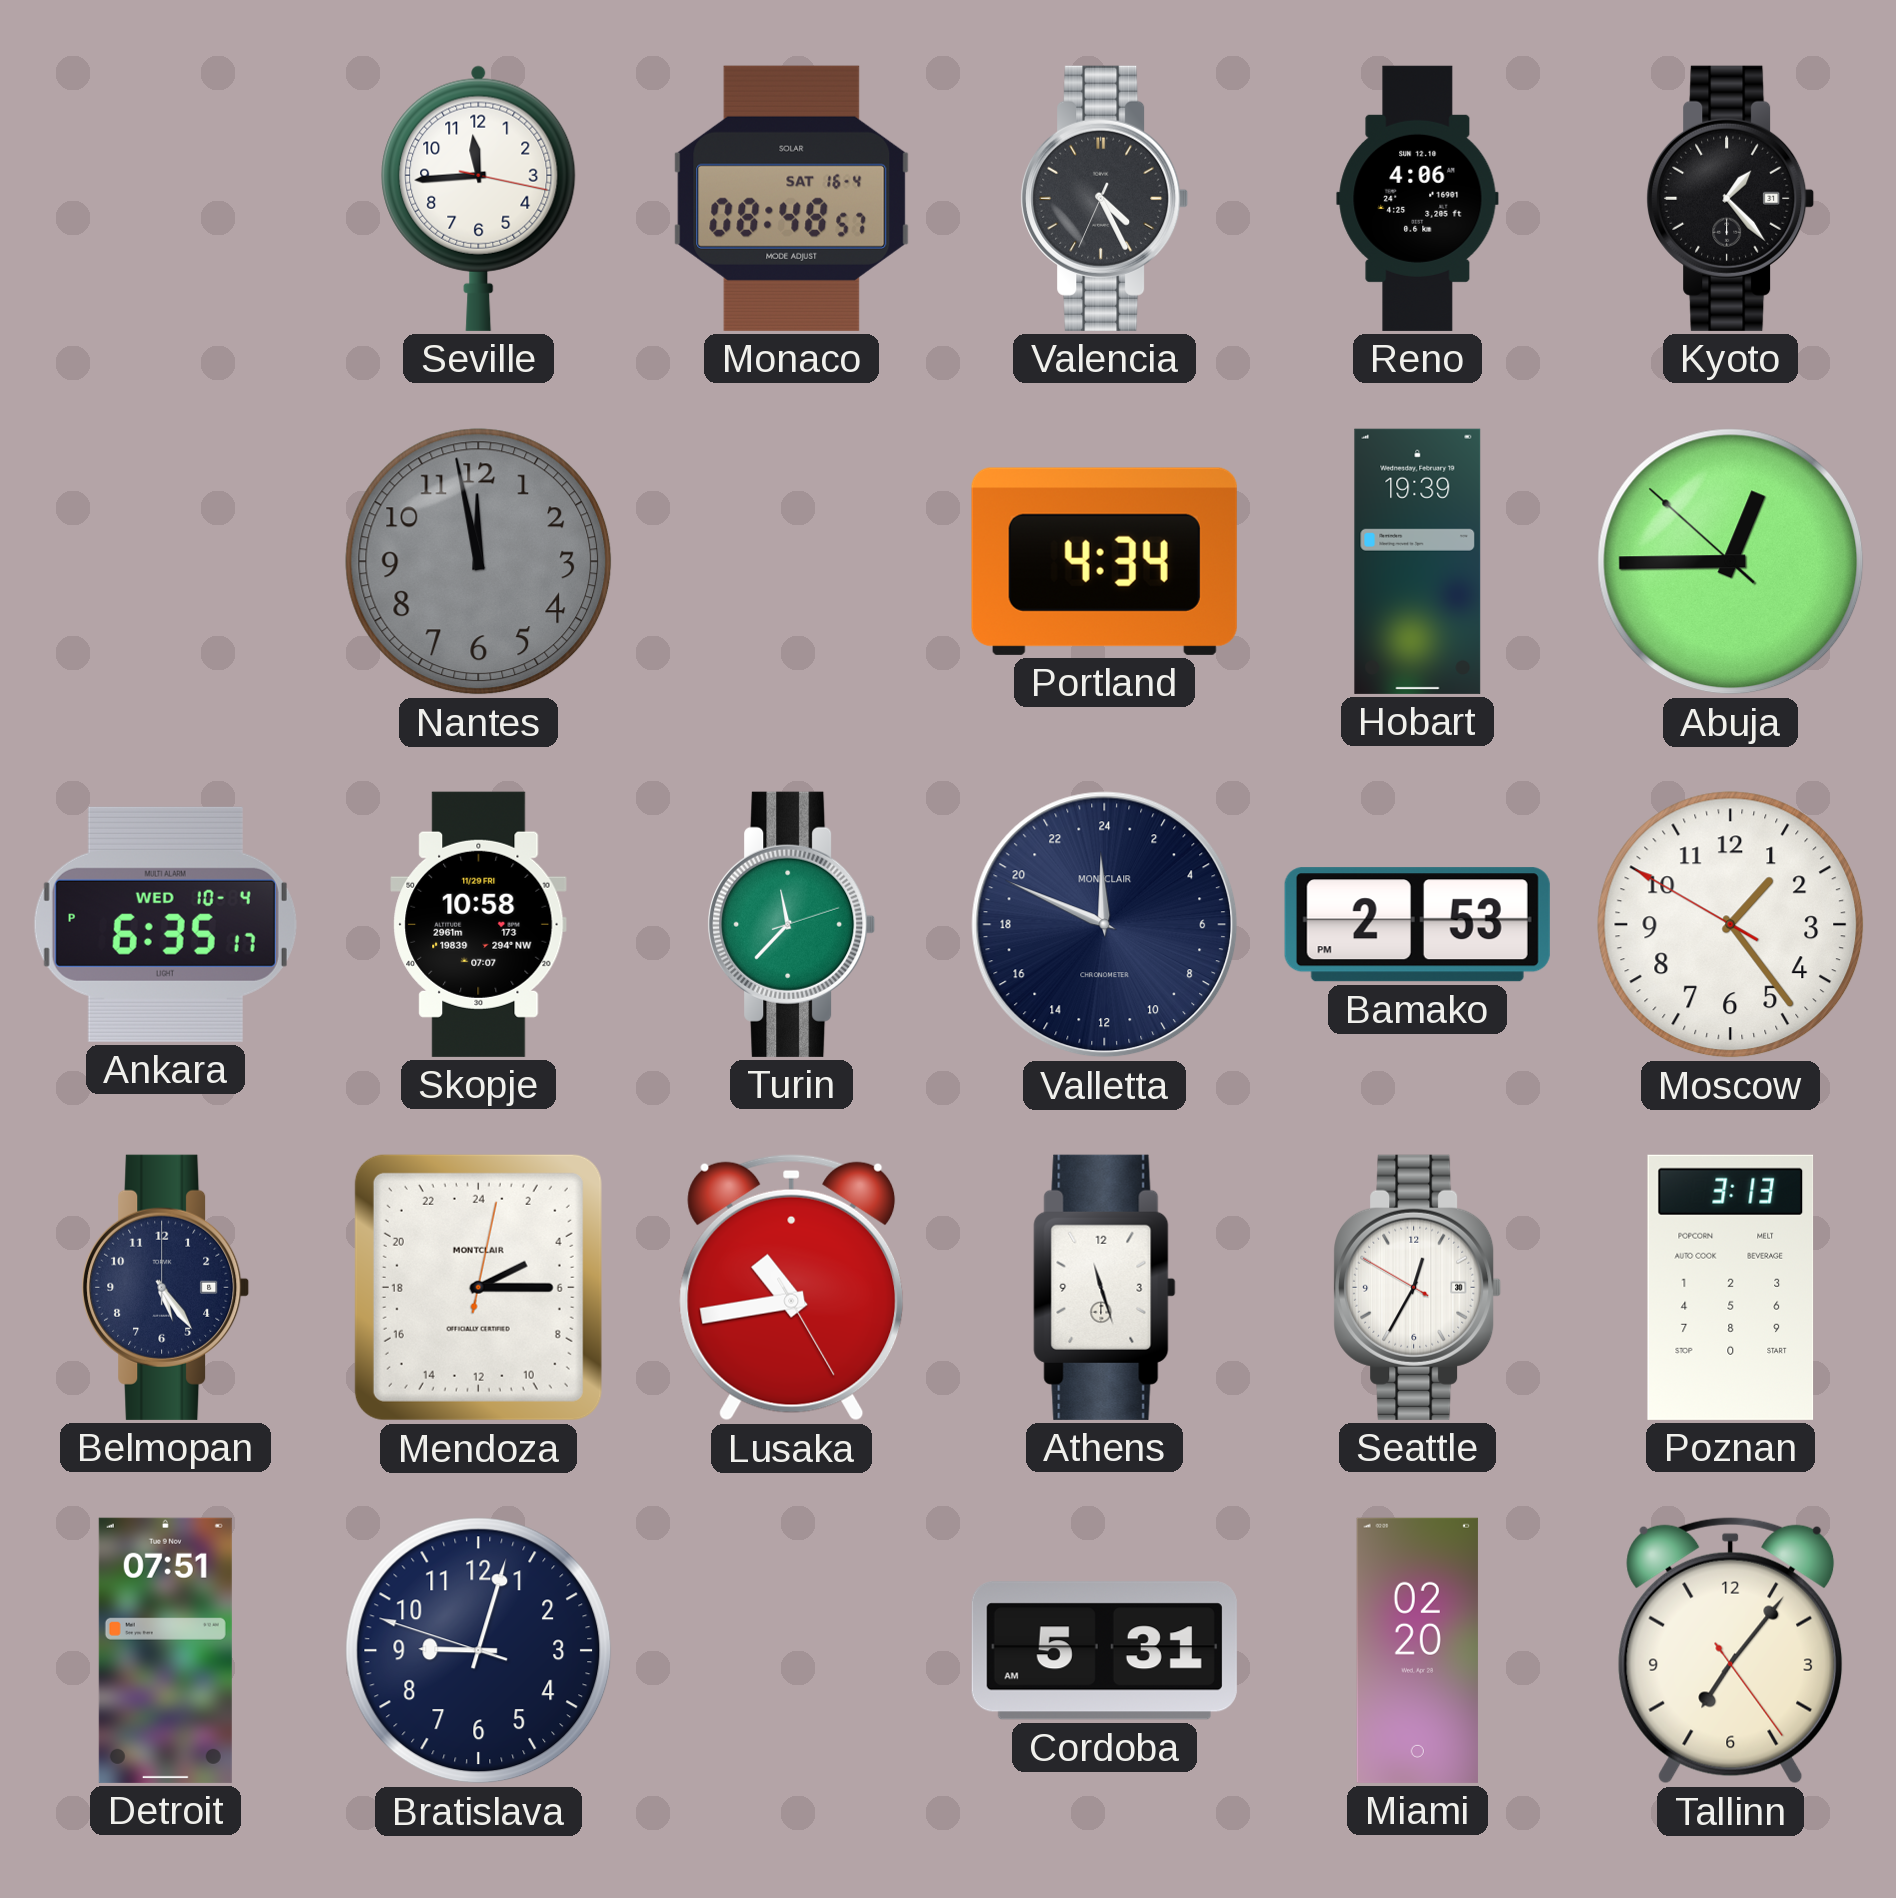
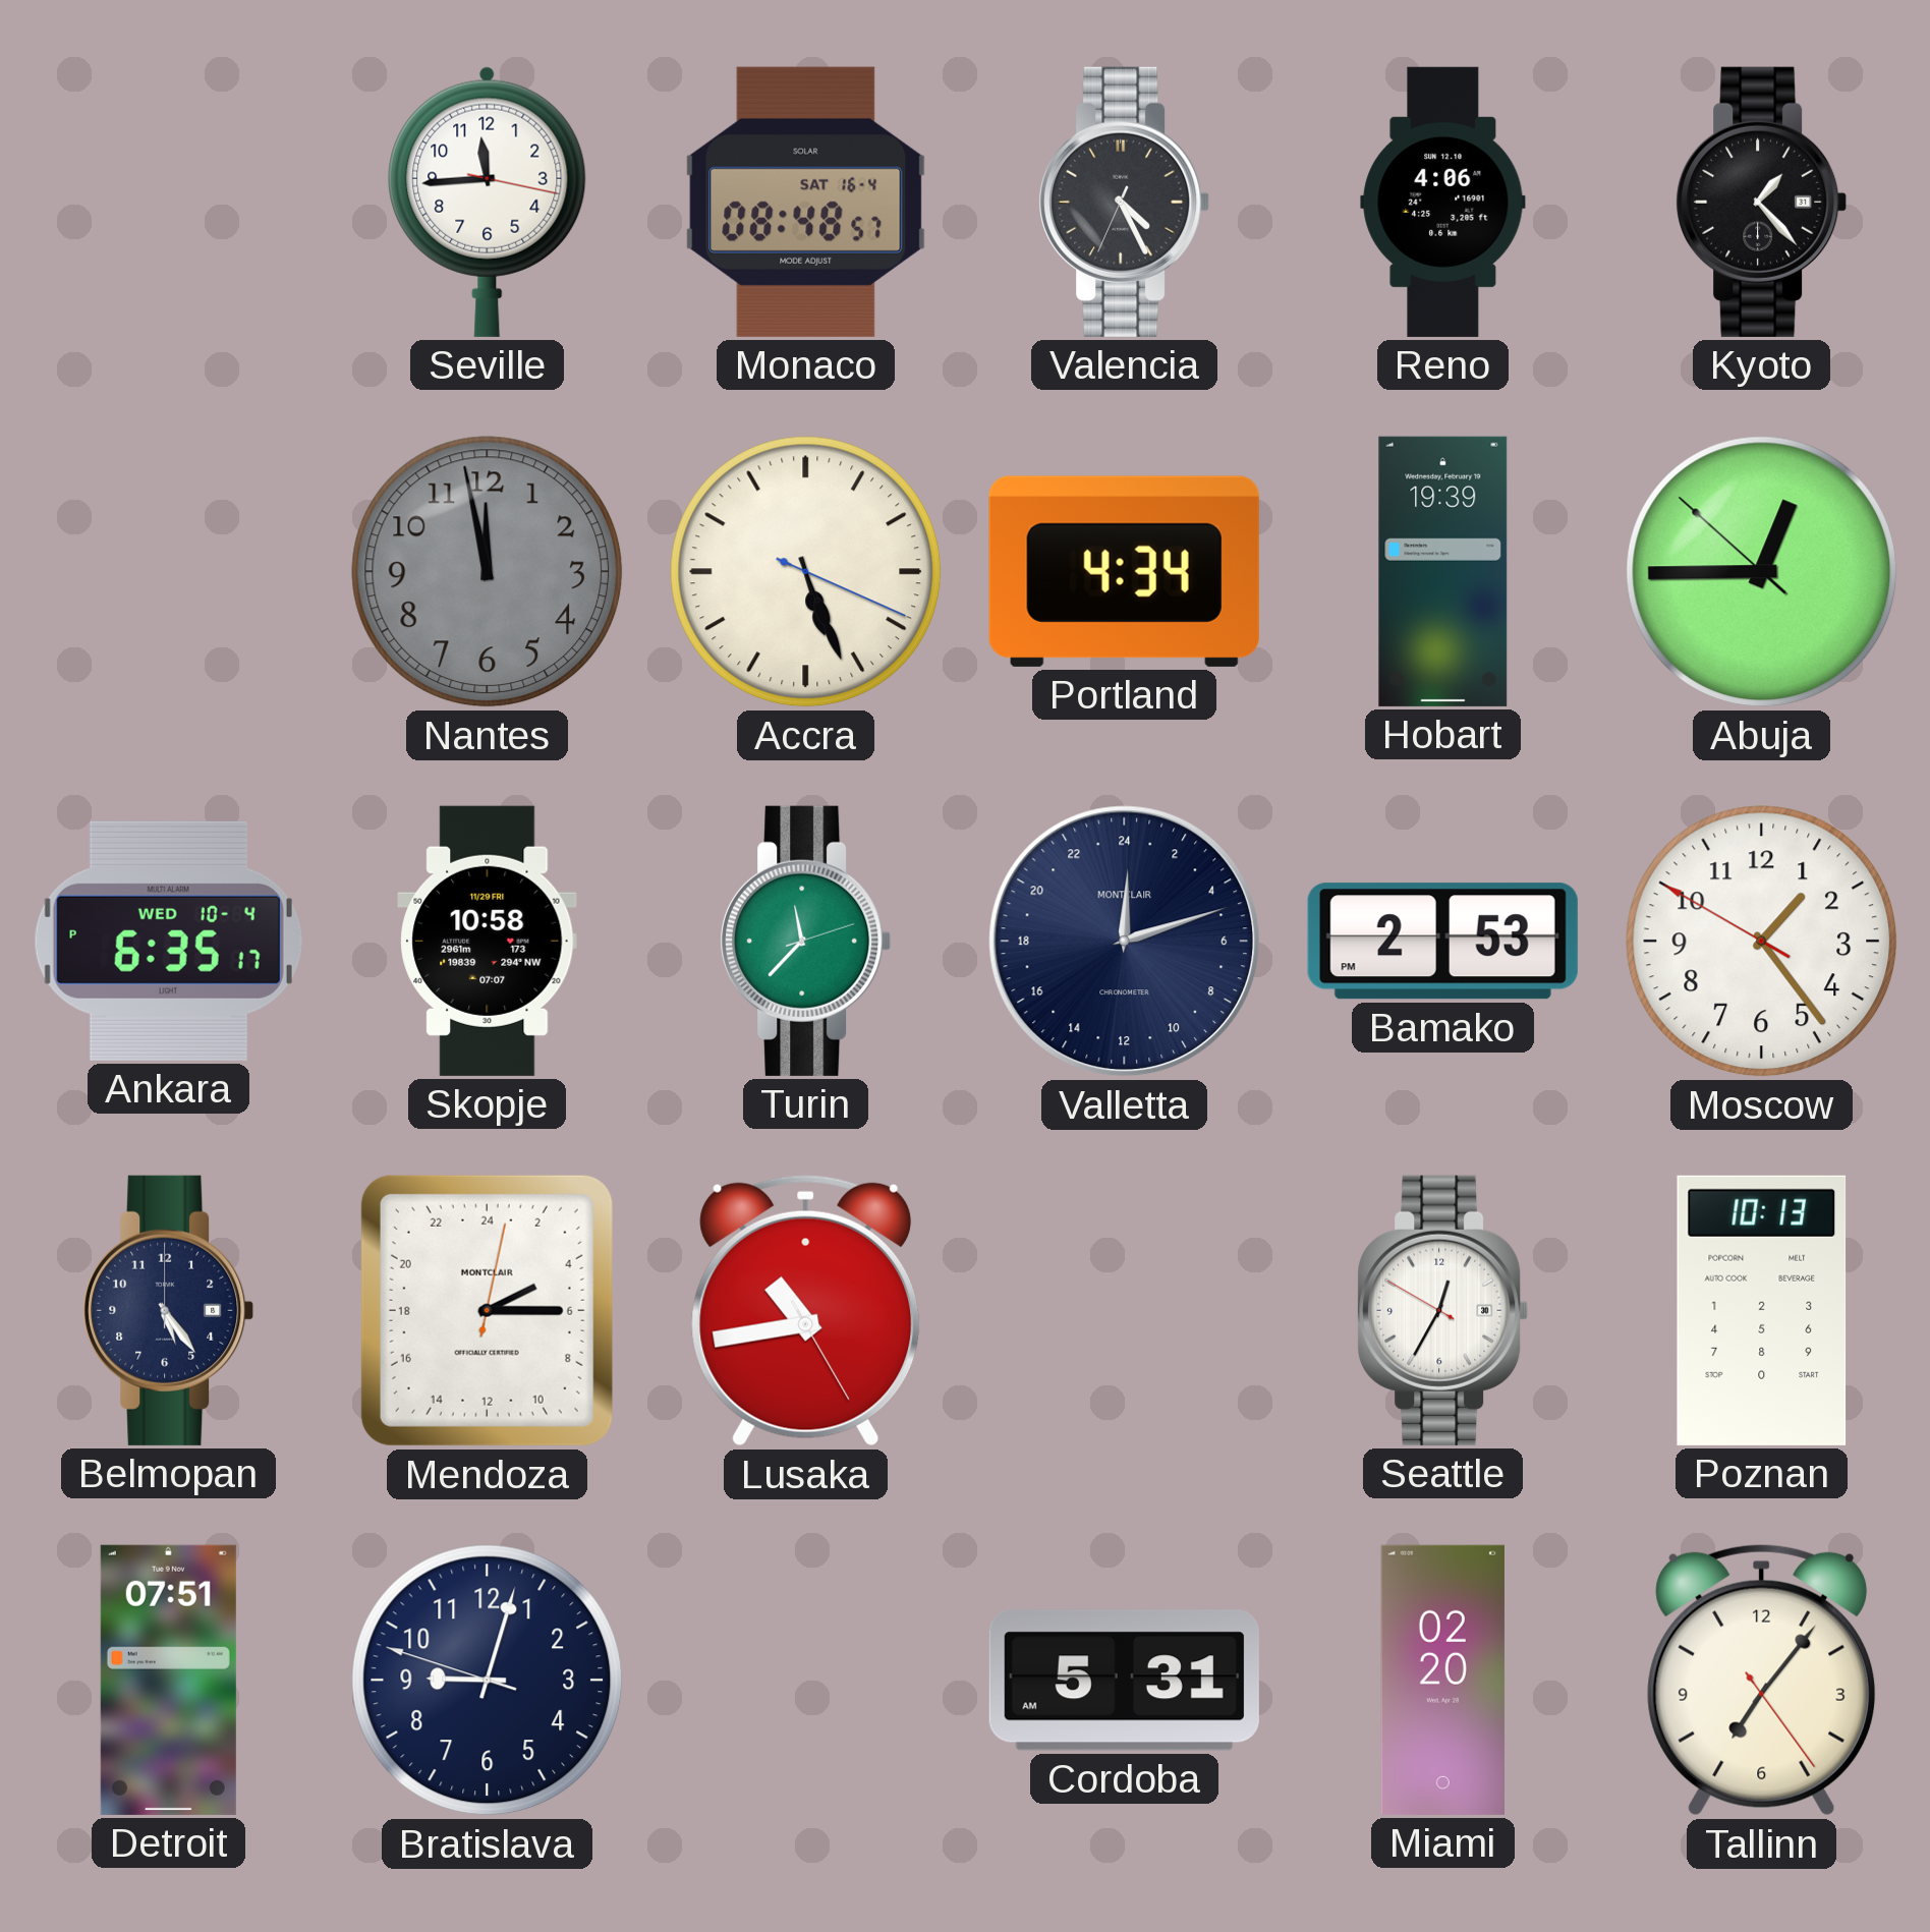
Accra: none -> 5:26 (806, 572)
Valletta: 23:49 -> 0:12 (1125, 942)
Athens: 11:27 -> none (1105, 1287)
Poznan: 3:13 -> 10:13 (1762, 1310)
